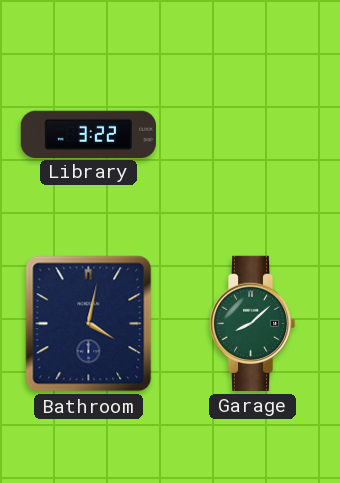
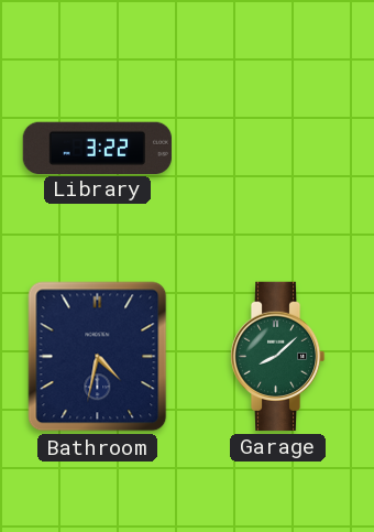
Bathroom: 4:02 -> 4:32 (98, 357)
